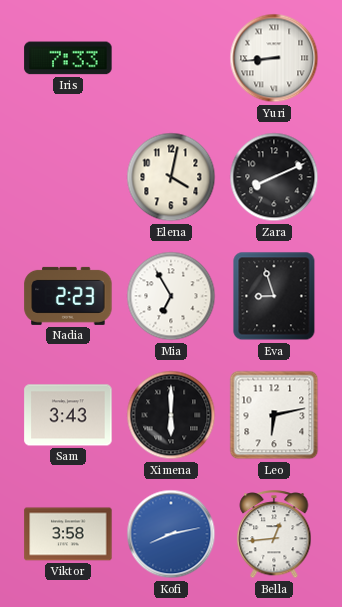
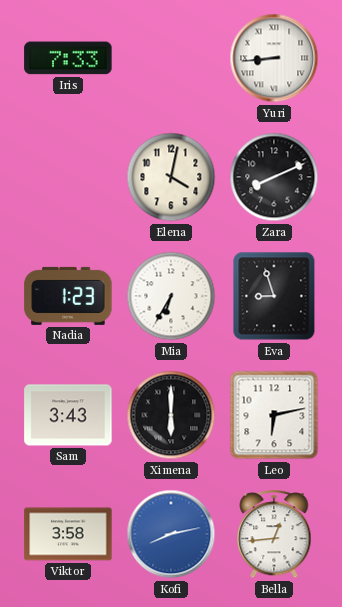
Nadia: 2:23 -> 1:23 (68, 296)
Mia: 6:55 -> 6:35 (171, 296)
